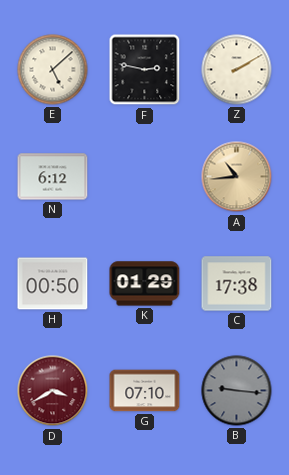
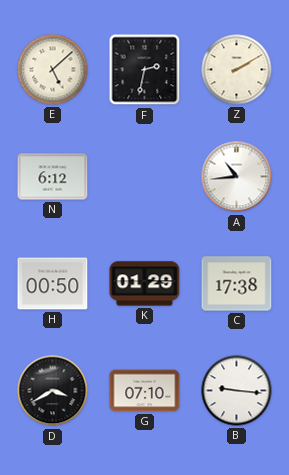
F: 2:47 -> 2:32 (145, 70)
A dial: champagne -> white (237, 177)
D dial: burgundy -> black (53, 391)
B dial: grey -> white (237, 391)
